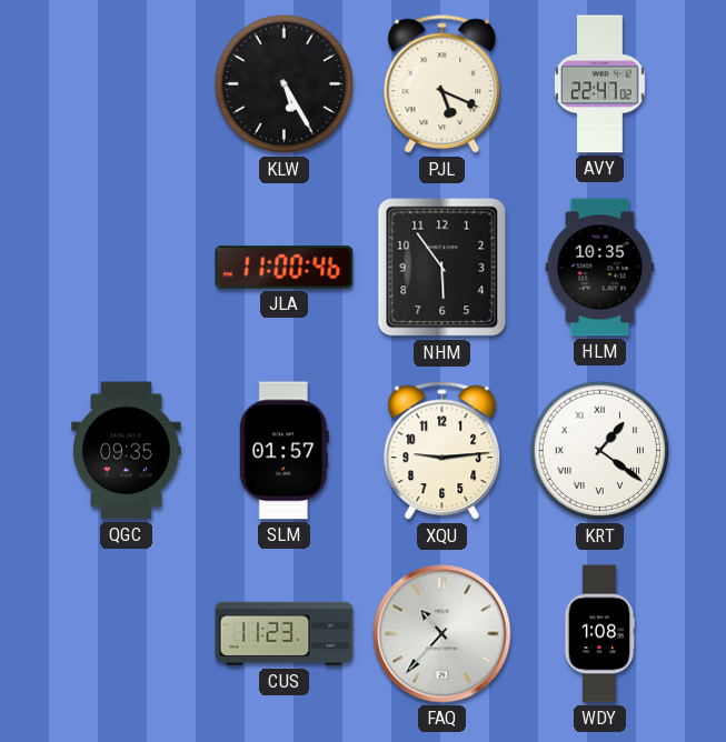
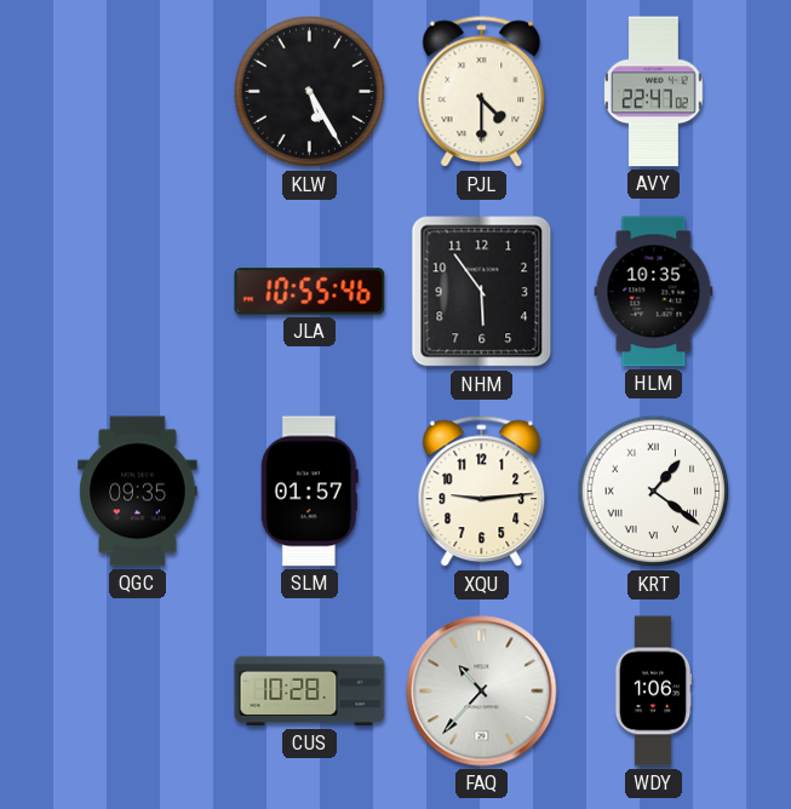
PJL: 5:19 -> 4:30 (482, 92)
JLA: 11:00 -> 10:55 (310, 292)
CUS: 11:23 -> 10:28 (310, 692)
WDY: 1:08 -> 1:06 (653, 692)
